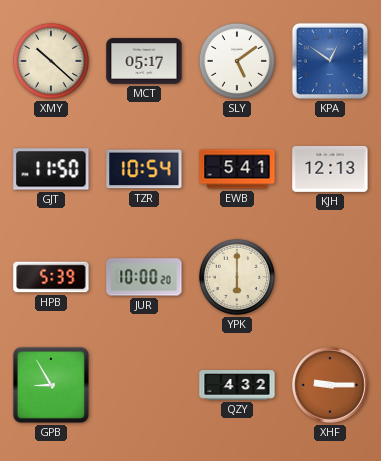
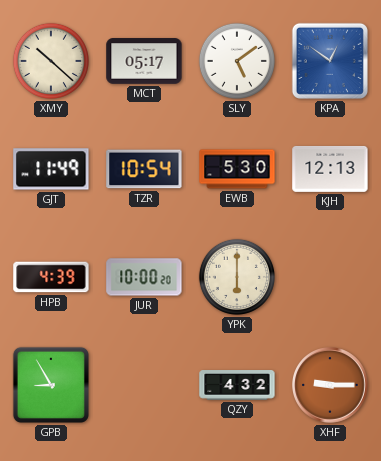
GJT: 11:50 -> 11:49 (51, 169)
EWB: 5:41 -> 5:30 (237, 169)
HPB: 5:39 -> 4:39 (51, 277)
